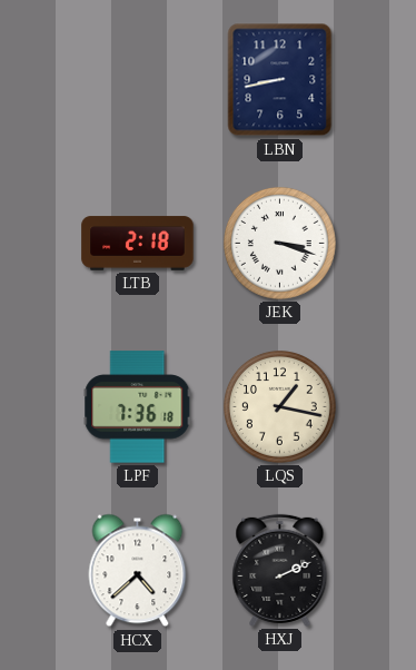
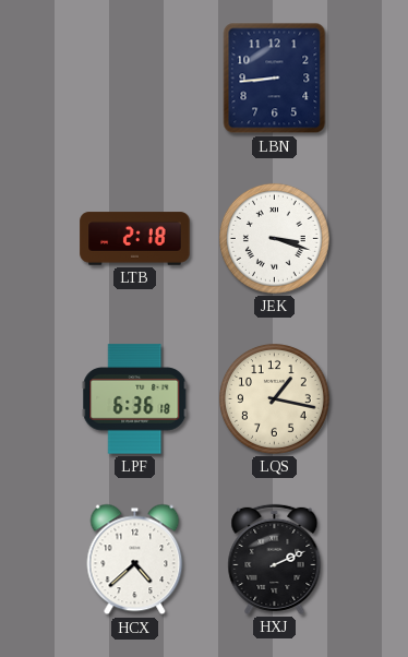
LBN: 8:43 -> 8:44 (275, 79)
LPF: 7:36 -> 6:36 (135, 399)
